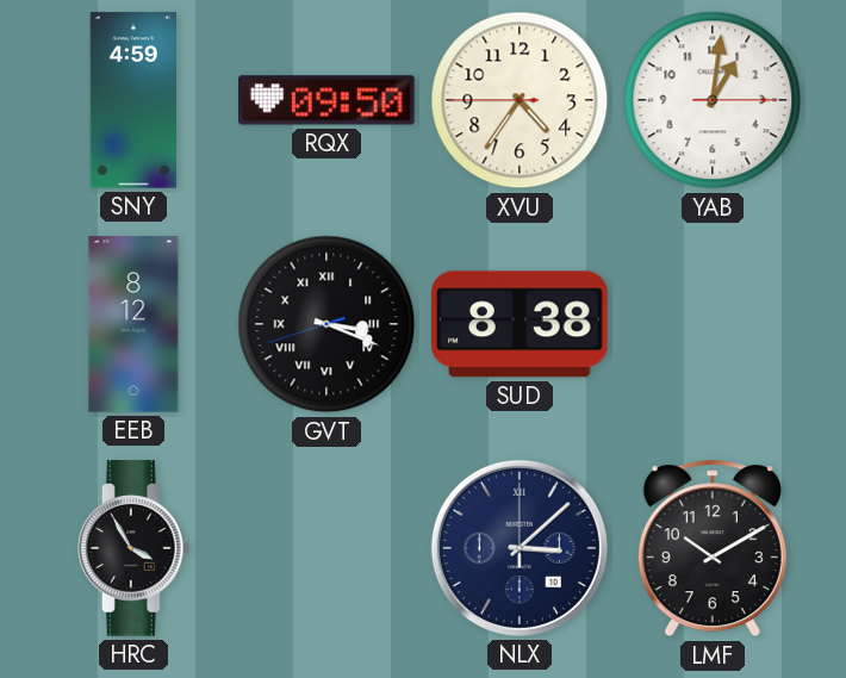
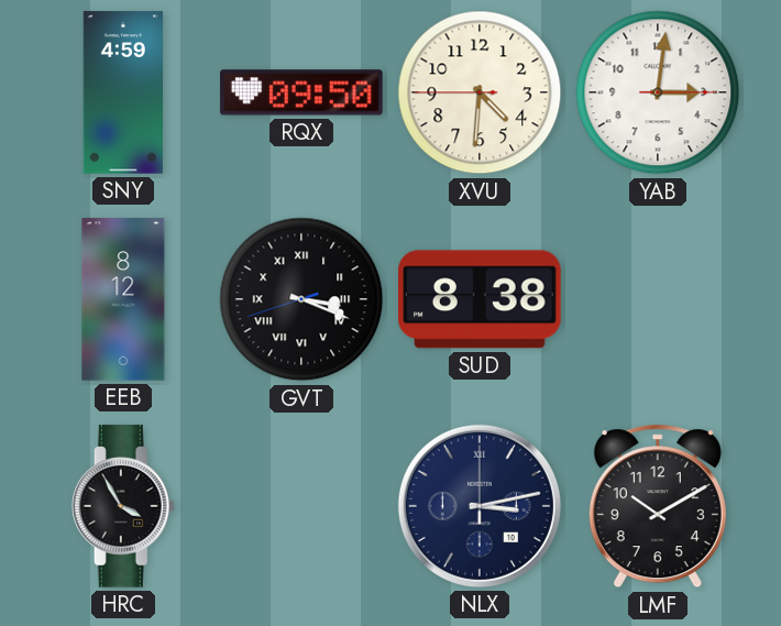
XVU: 4:35 -> 4:30 (480, 92)
YAB: 1:01 -> 3:01 (658, 92)
NLX: 3:08 -> 3:13 (480, 506)
